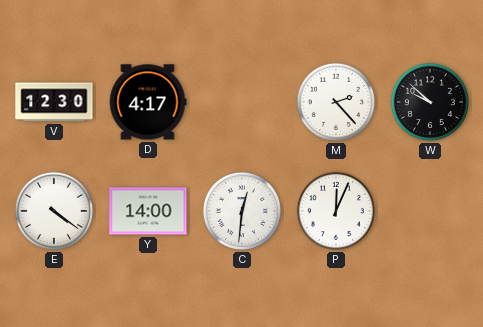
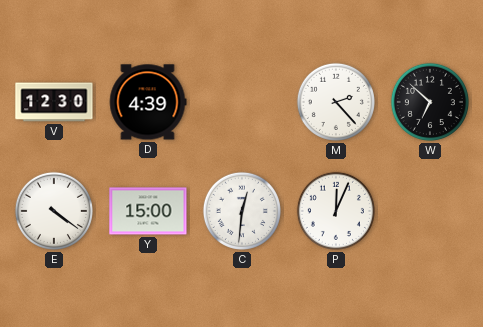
D: 4:17 -> 4:39 (148, 102)
W: 9:52 -> 6:52 (430, 102)
Y: 14:00 -> 15:00 (148, 211)
